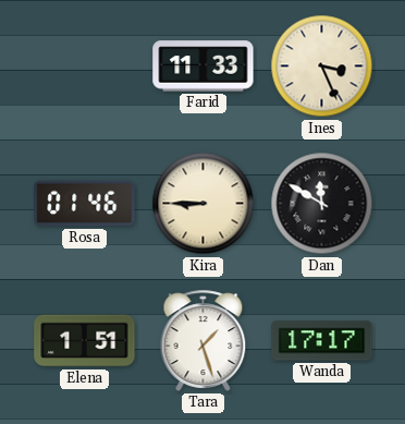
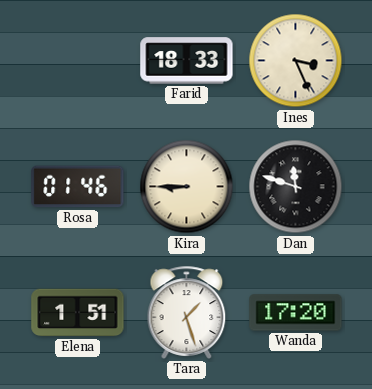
Farid: 11:33 -> 18:33 (187, 61)
Dan: 11:50 -> 11:48 (296, 187)
Wanda: 17:17 -> 17:20 (296, 313)
